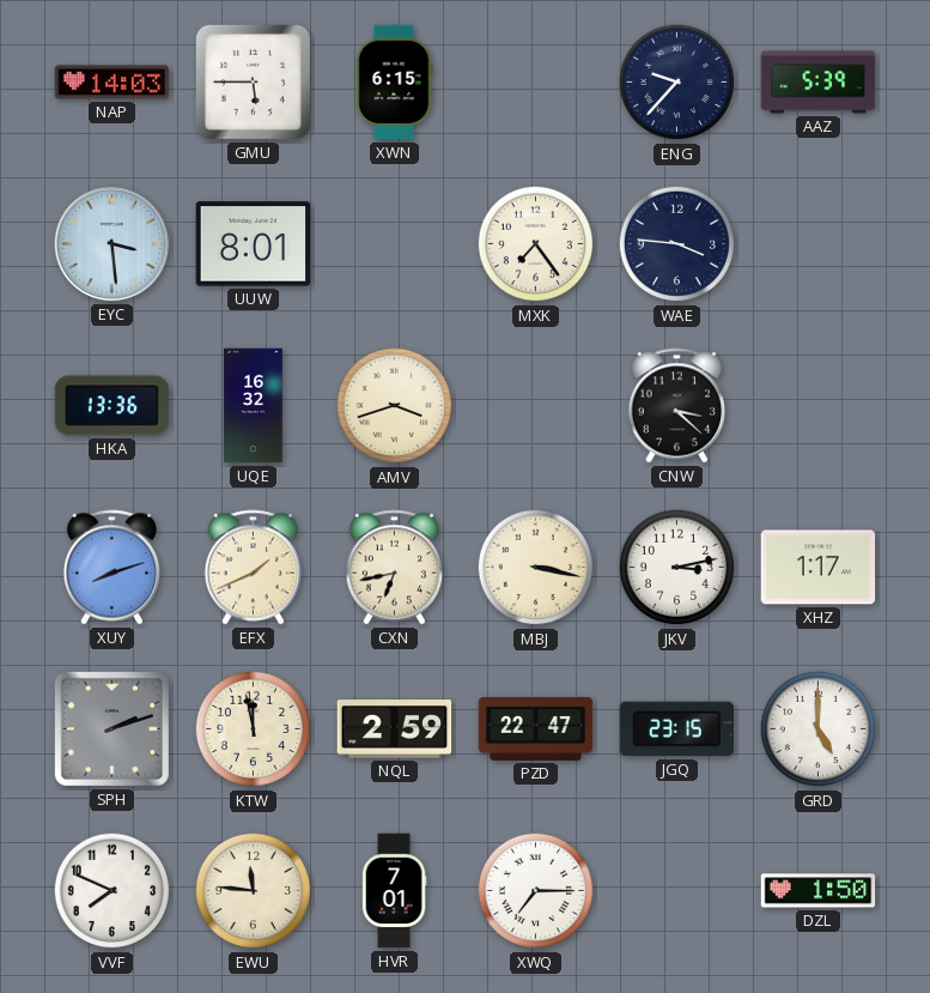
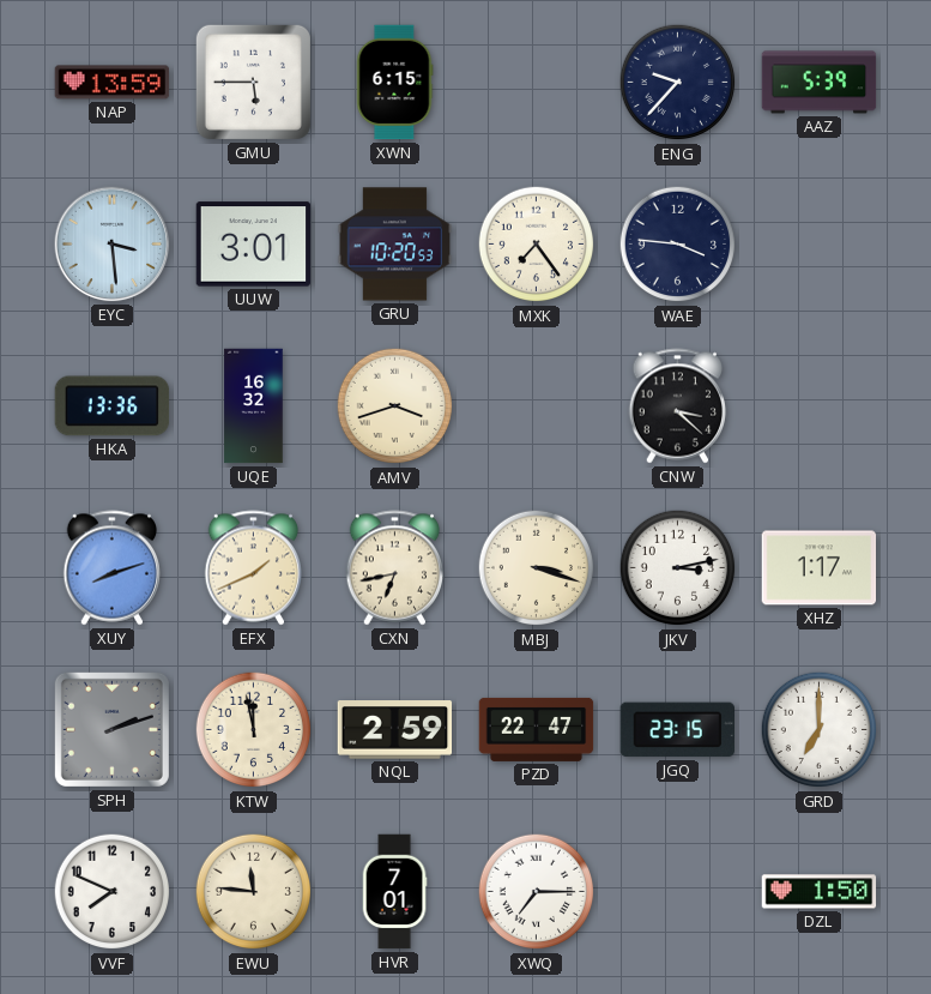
NAP: 14:03 -> 13:59 (113, 83)
UUW: 8:01 -> 3:01 (254, 245)
GRU: none -> 10:20 (395, 245)
MBJ: 3:17 -> 3:18 (537, 568)
GRD: 5:00 -> 7:00 (820, 730)
